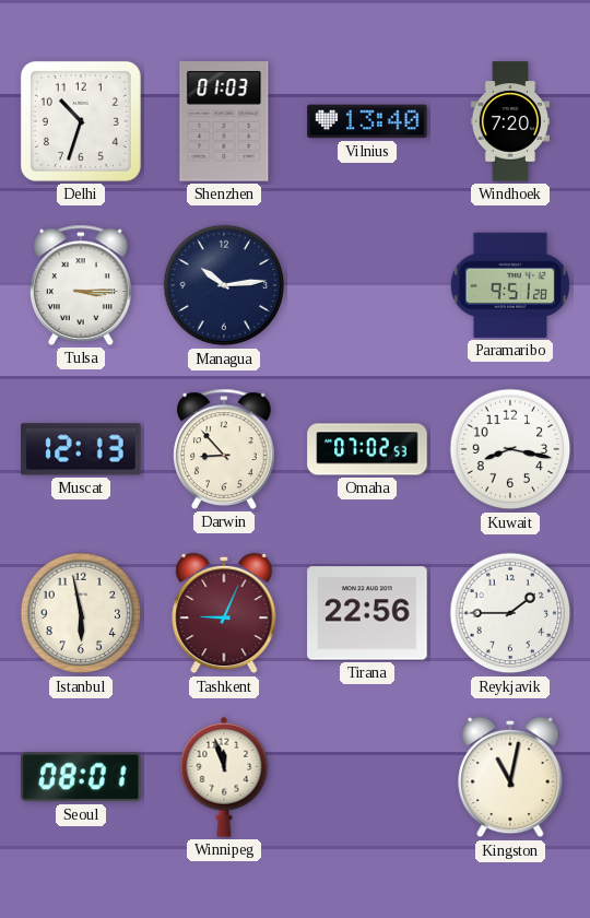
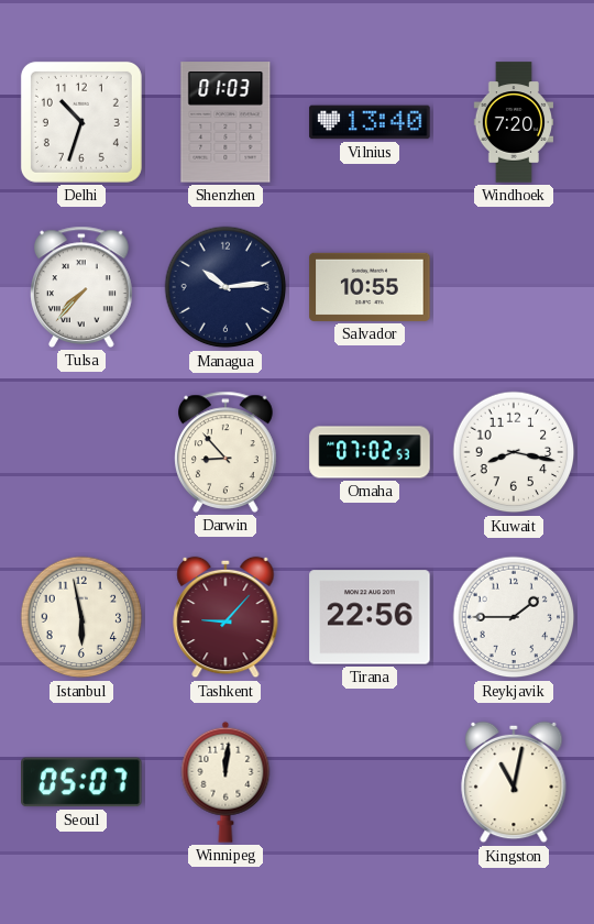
Tulsa: 3:15 -> 7:37 (82, 287)
Salvador: none -> 10:55 (370, 287)
Paramaribo: 9:51 -> none (510, 285)
Muscat: 12:13 -> none (81, 449)
Tashkent: 9:04 -> 9:07 (226, 617)
Seoul: 08:01 -> 05:07 (82, 782)
Winnipeg: 11:57 -> 12:01 (226, 782)
